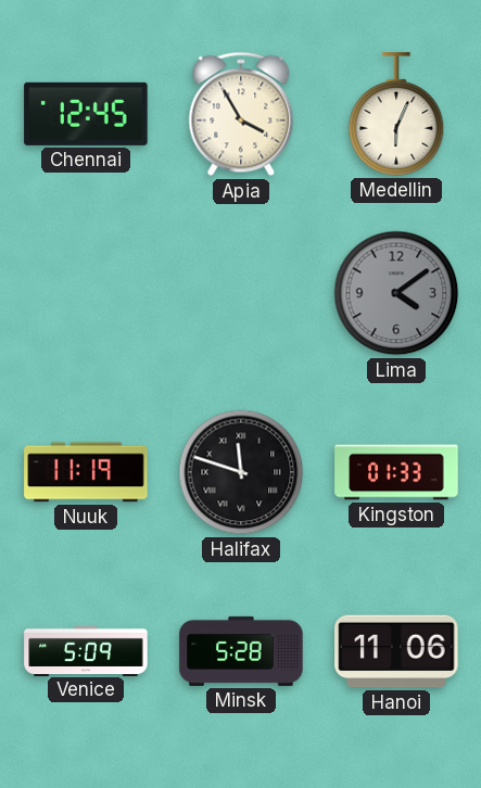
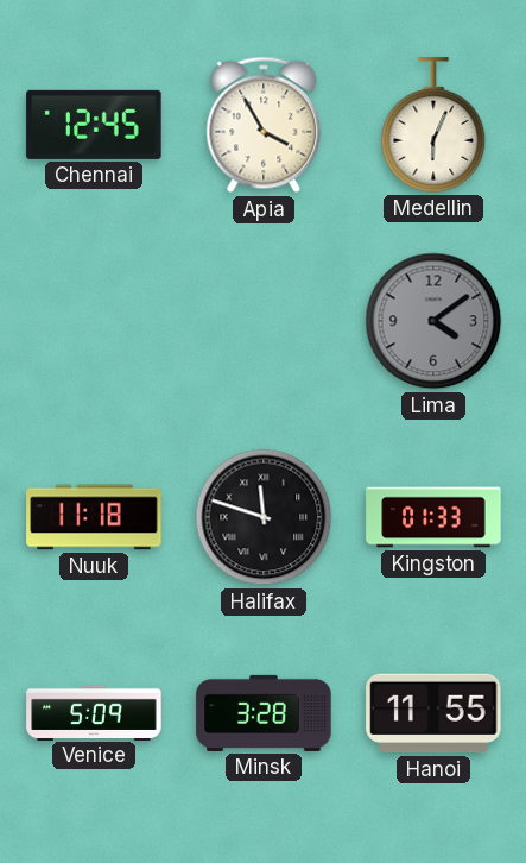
Nuuk: 11:19 -> 11:18 (94, 517)
Minsk: 5:28 -> 3:28 (264, 713)
Hanoi: 11:06 -> 11:55 (433, 713)
